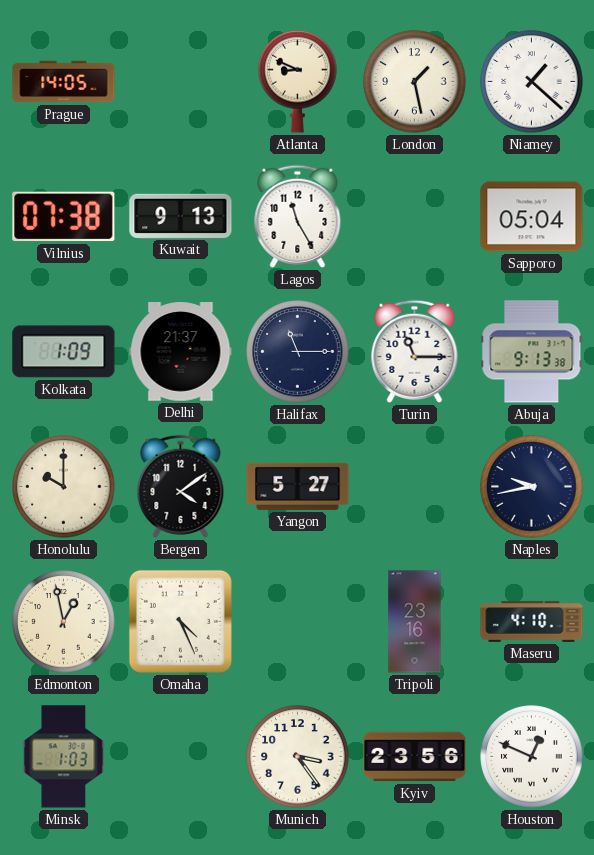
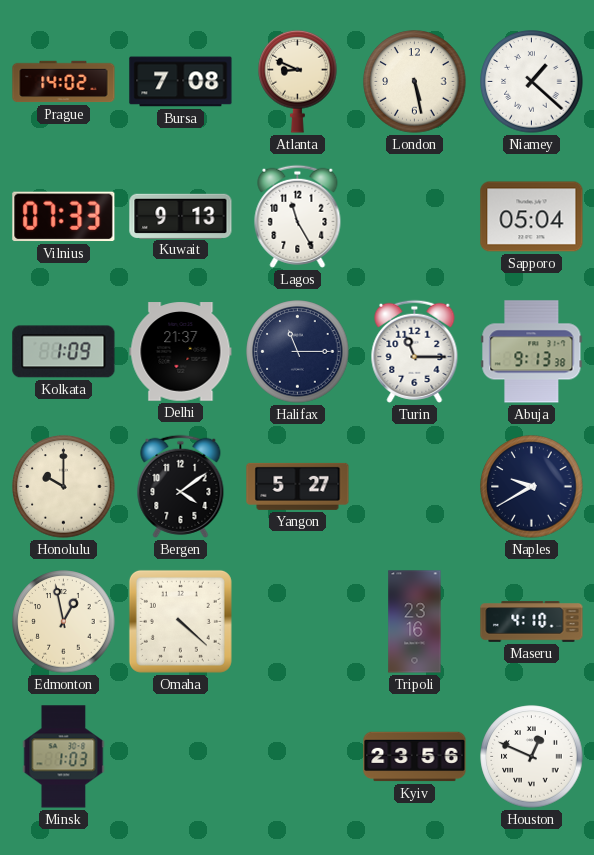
Prague: 14:05 -> 14:02 (64, 82)
Bursa: none -> 7:08 (181, 82)
London: 1:28 -> 5:28 (415, 82)
Vilnius: 07:38 -> 07:33 (64, 217)
Naples: 9:43 -> 9:40 (532, 487)
Omaha: 4:26 -> 4:22 (180, 621)
Munich: 3:24 -> none (298, 757)
